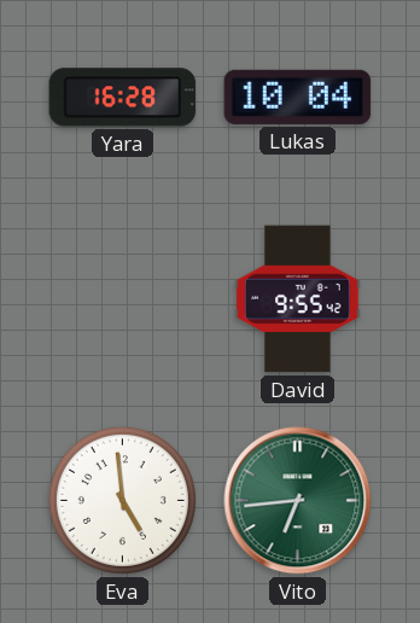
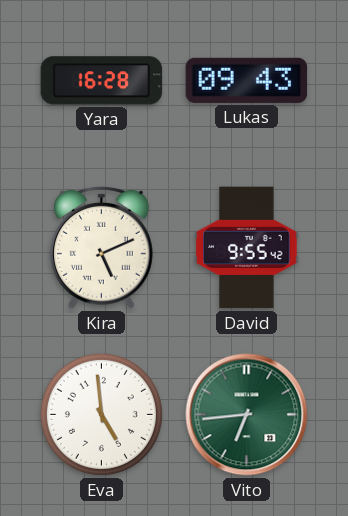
Lukas: 10:04 -> 09:43 (247, 80)
Kira: none -> 5:11 (101, 247)
